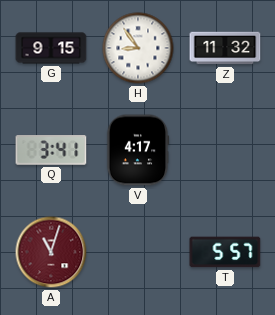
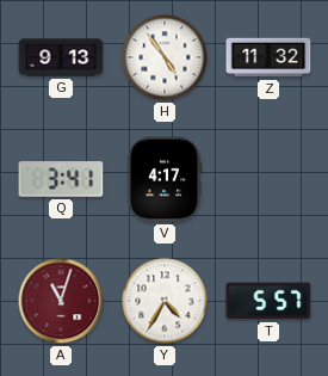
G: 9:15 -> 9:13 (61, 57)
H: 8:54 -> 4:54 (165, 57)
Y: none -> 4:35 (165, 301)
